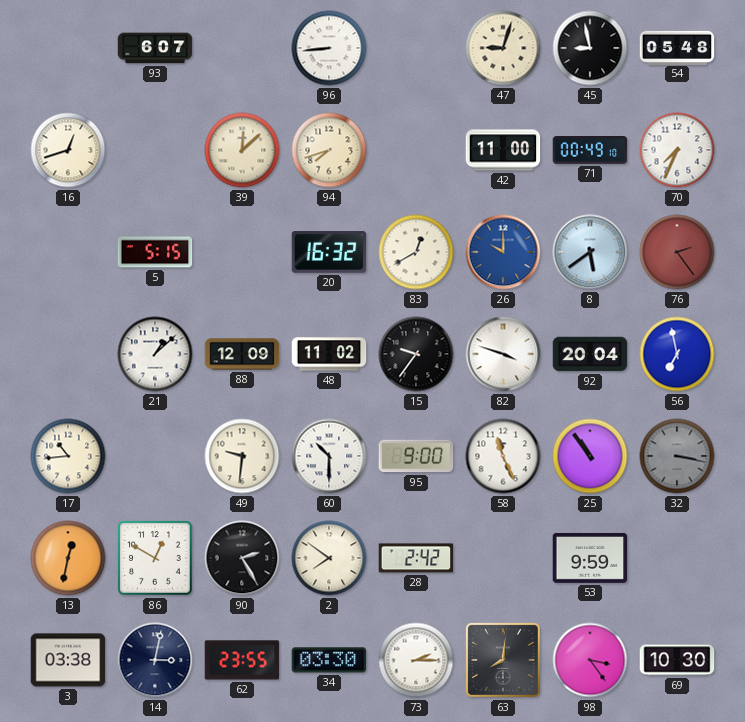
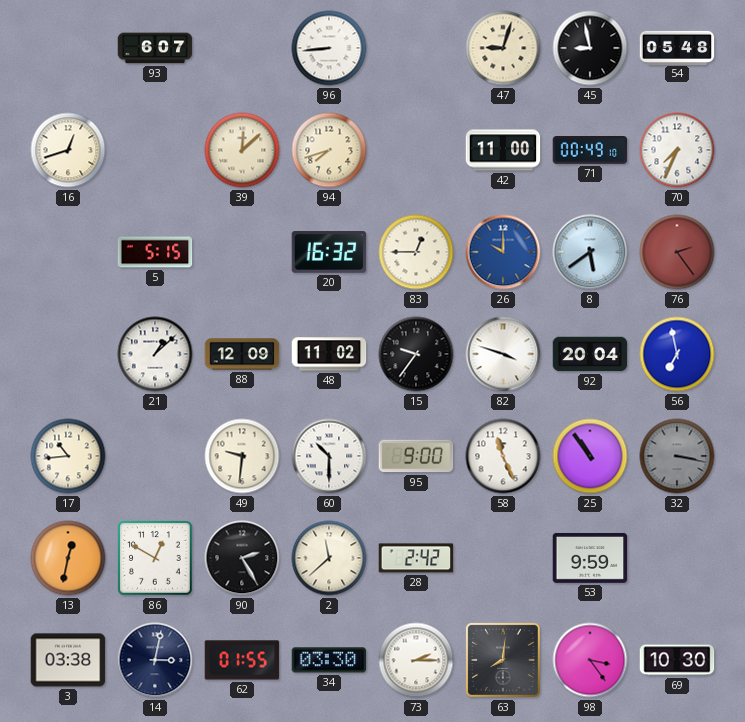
83: 12:40 -> 12:45 (416, 252)
2: 7:51 -> 11:38 (329, 558)
62: 23:55 -> 01:55 (242, 660)
